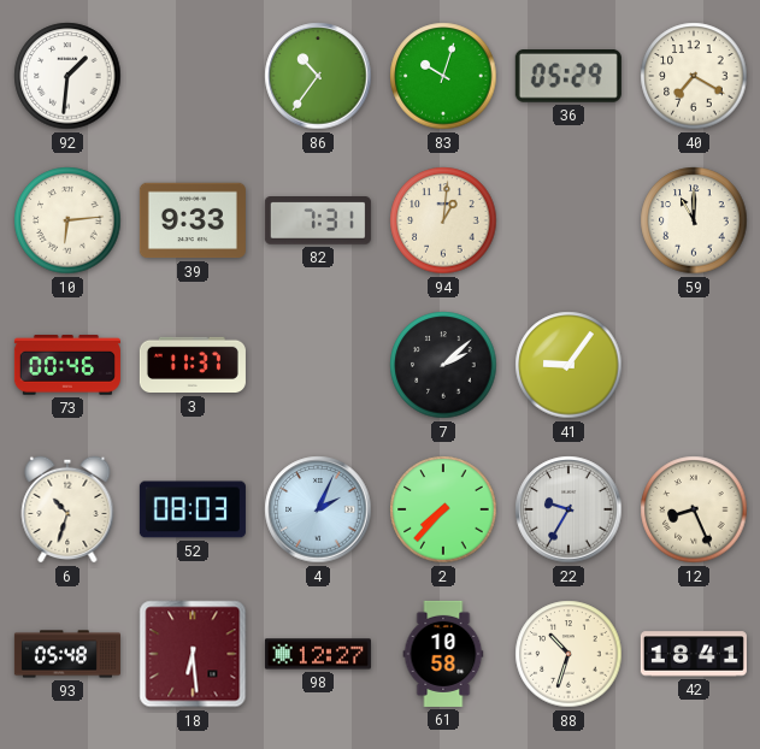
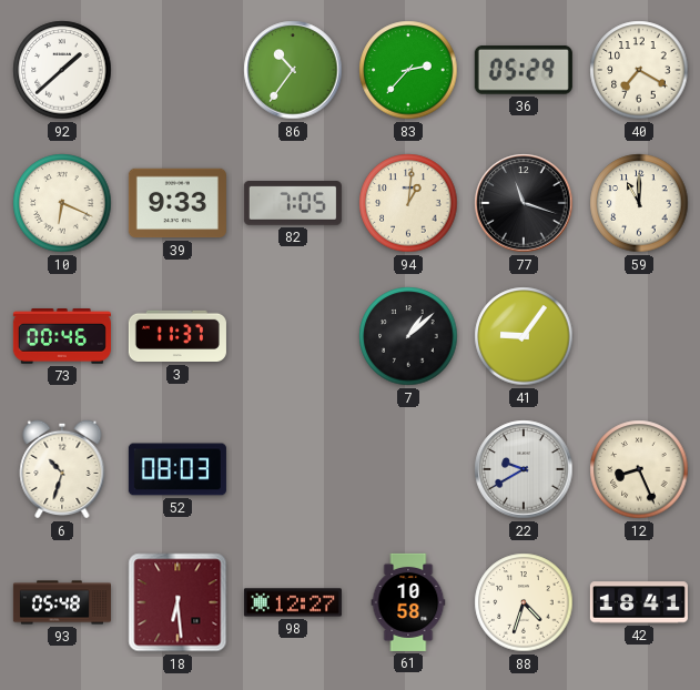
92: 1:31 -> 1:38 (62, 70)
83: 10:03 -> 2:37 (408, 70)
10: 6:14 -> 6:19 (62, 203)
82: 7:31 -> 7:05 (293, 204)
77: none -> 11:18 (524, 203)
7: 2:08 -> 1:08 (408, 336)
4: 2:04 -> none (318, 509)
2: 7:37 -> none (443, 509)
22: 9:35 -> 9:40 (524, 469)
88: 10:33 -> 4:33 (524, 602)
